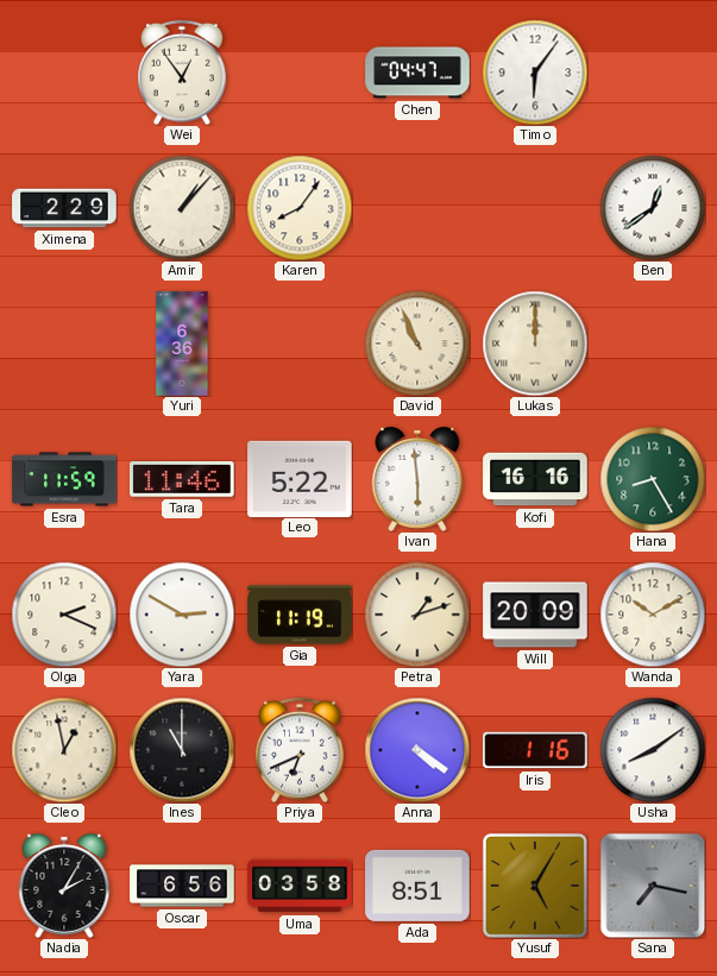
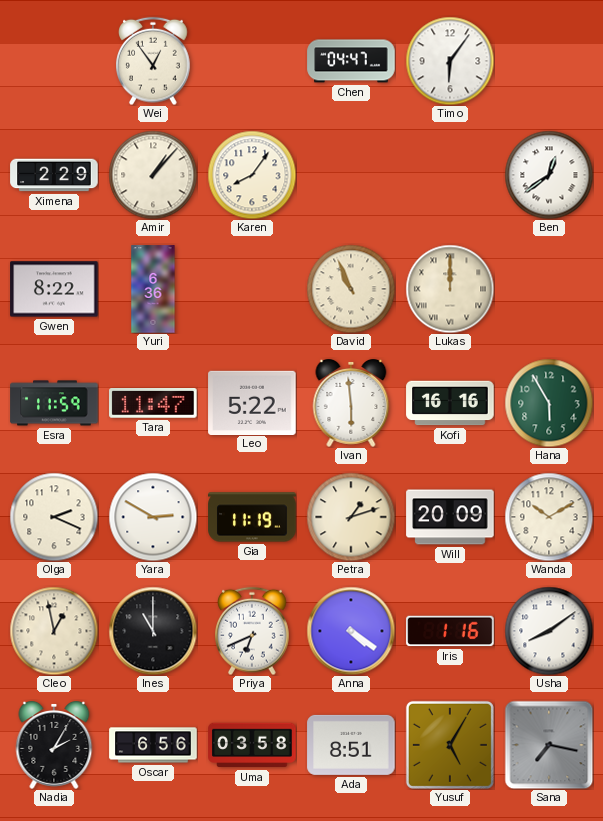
Gwen: none -> 8:22 (54, 289)
Tara: 11:46 -> 11:47 (153, 404)
Hana: 8:25 -> 5:55 (549, 403)
